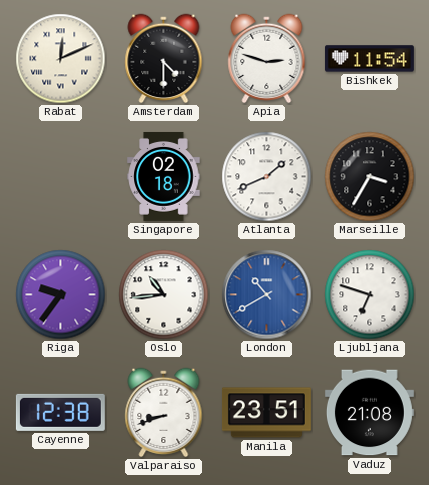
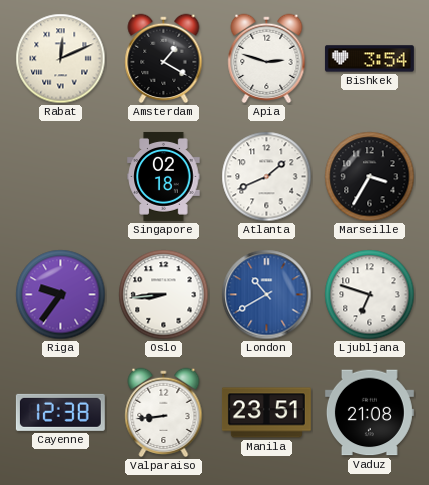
Amsterdam: 4:30 -> 1:20 (164, 59)
Bishkek: 11:54 -> 3:54 (369, 59)
Oslo: 10:44 -> 8:44 (164, 295)
Valparaiso: 8:42 -> 8:44 (164, 413)
